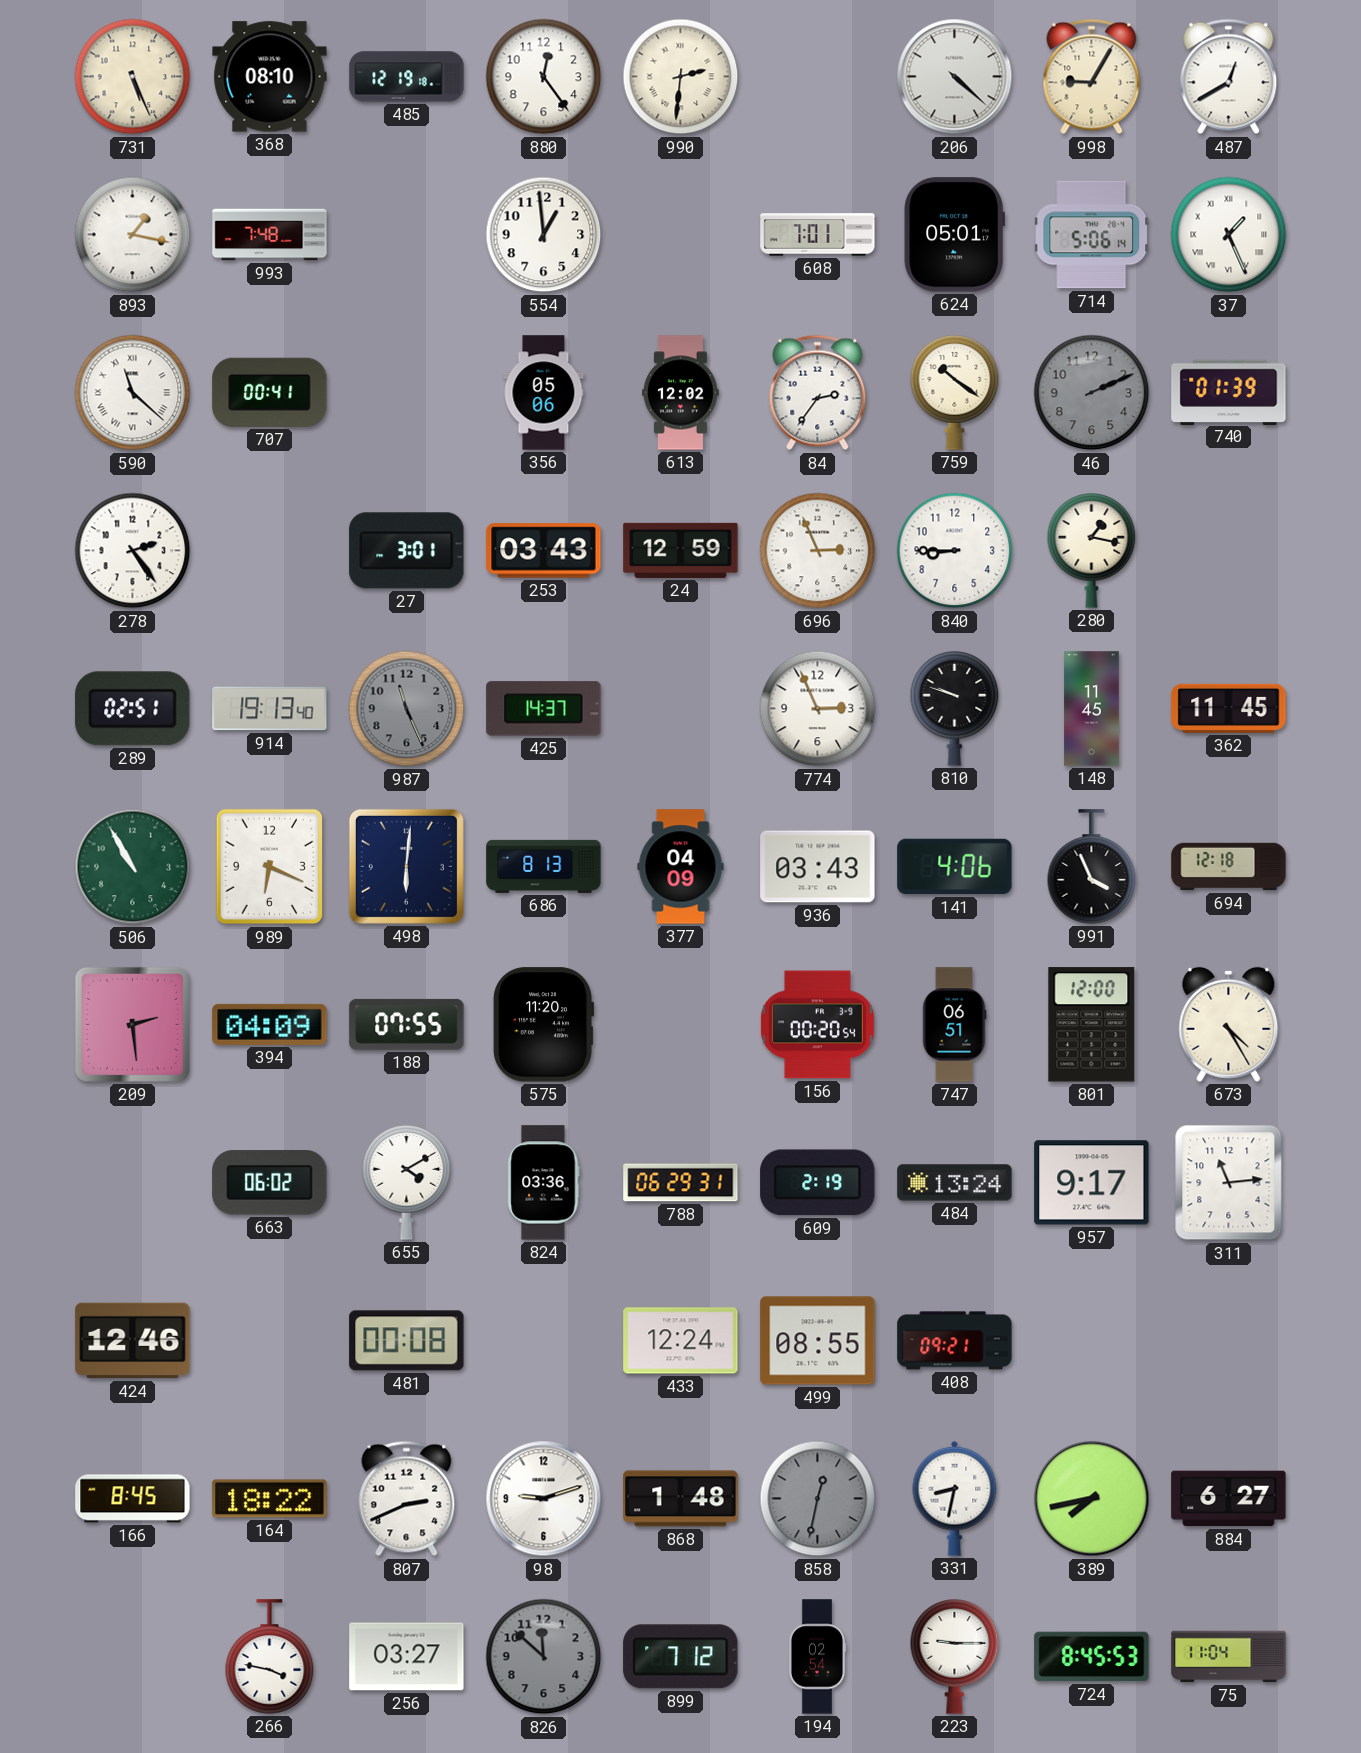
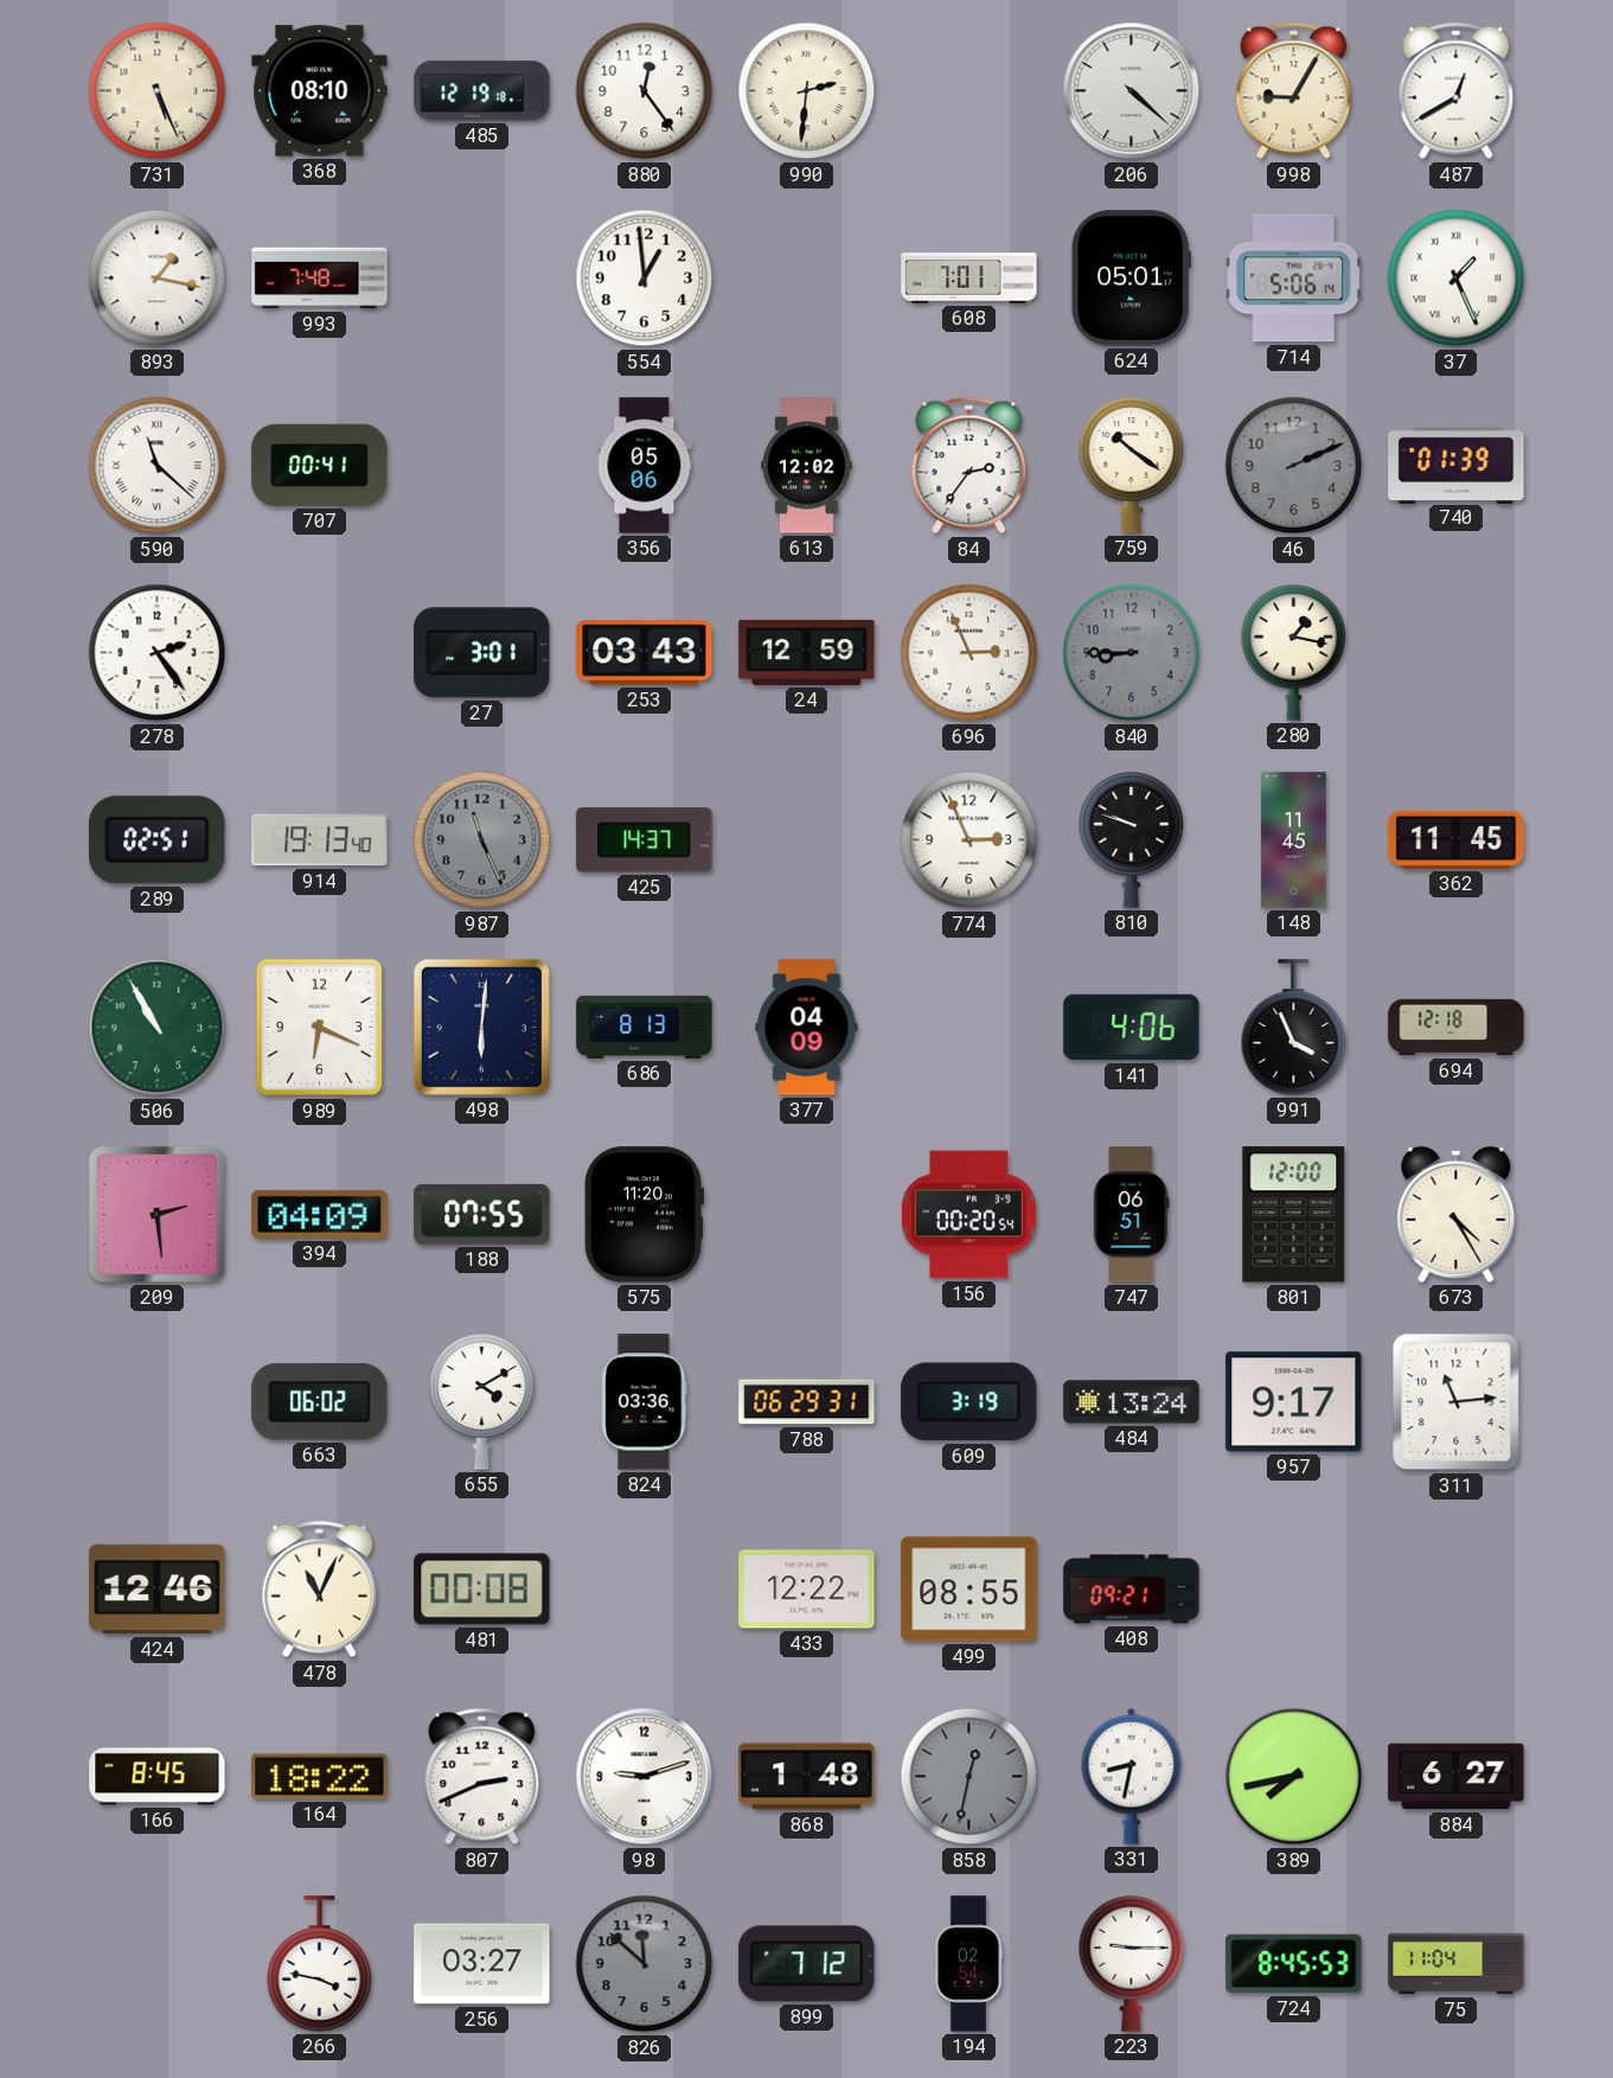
840 dial: white -> grey (1132, 653)
936: 03:43 -> none (818, 867)
609: 2:19 -> 3:19 (969, 1402)
478: none -> 11:04 (320, 1590)
433: 12:24 -> 12:22 (807, 1590)
